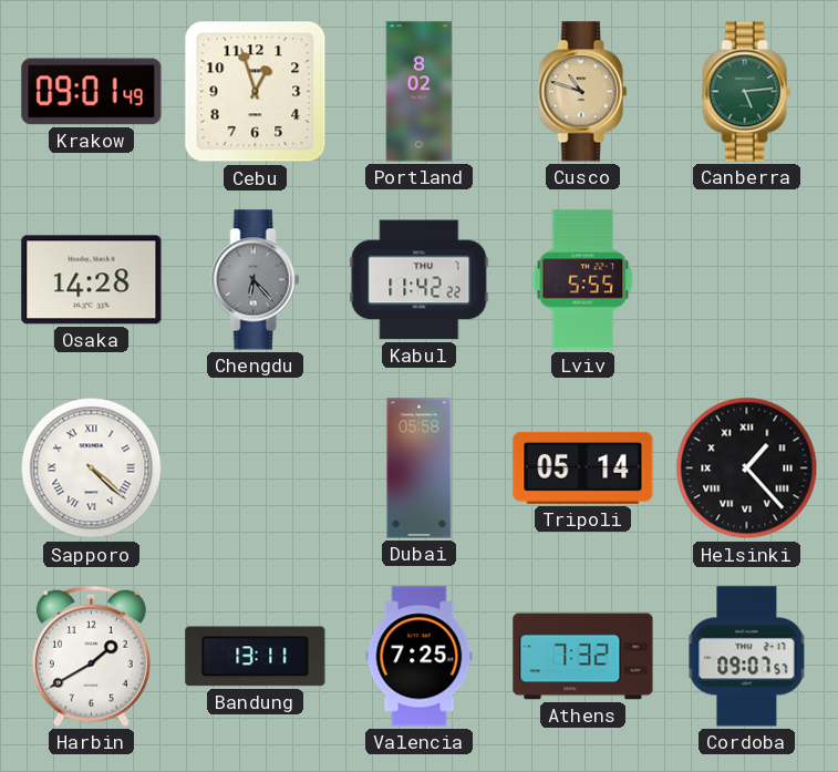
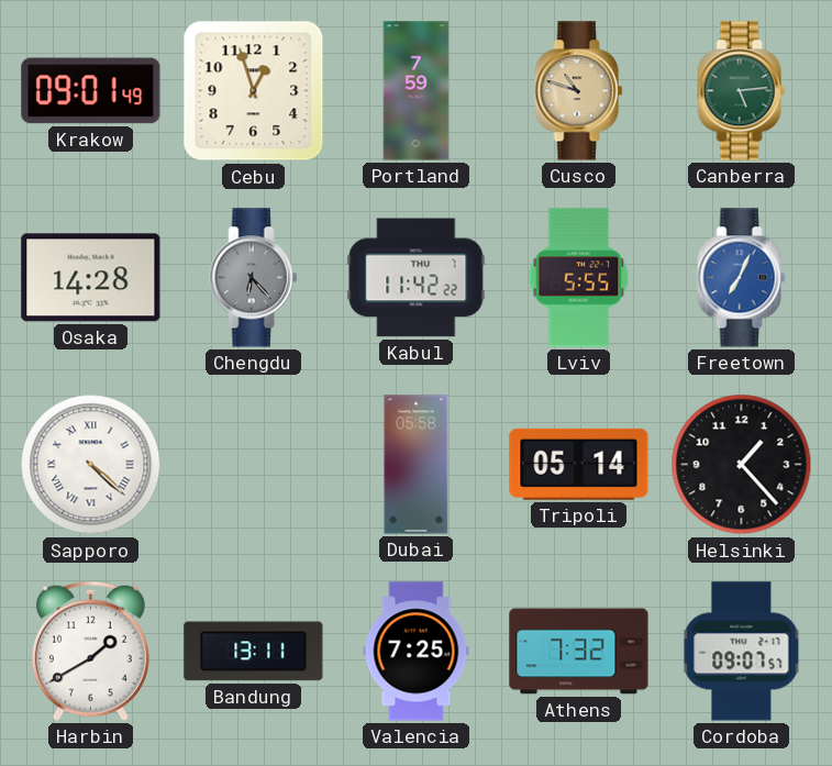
Portland: 8:02 -> 7:59 (417, 91)
Freetown: none -> 7:04 (742, 278)
Helsinki numerals: Roman -> Arabic (742, 465)
